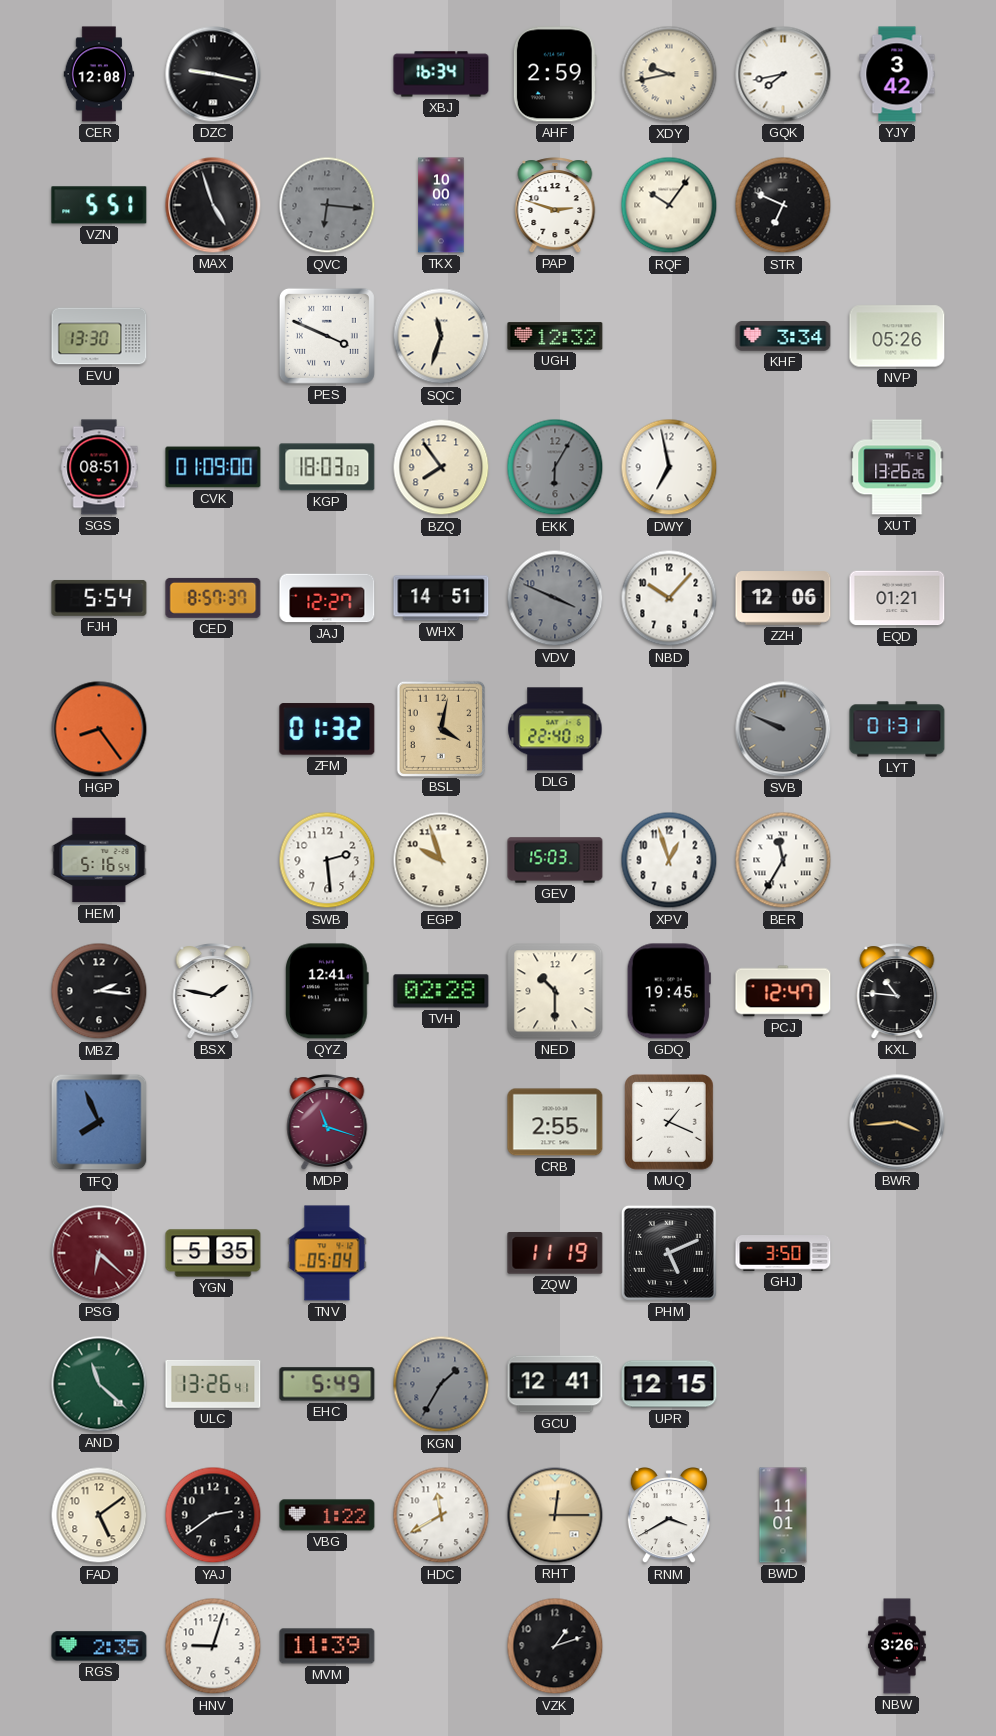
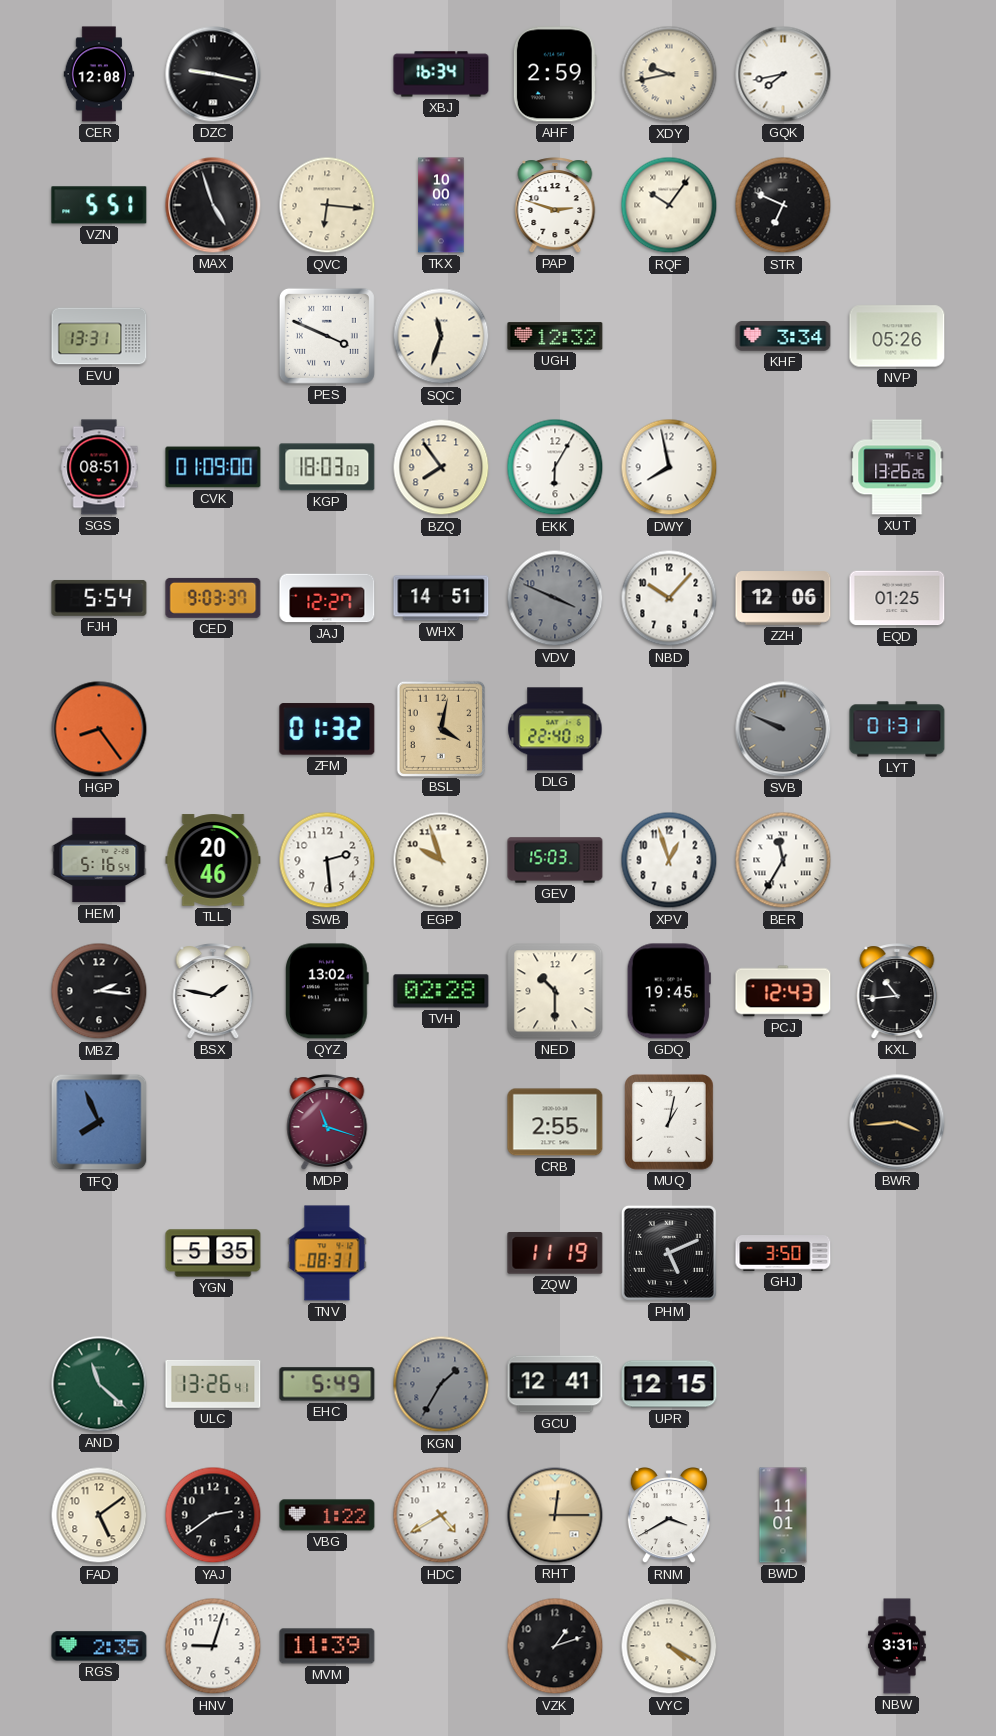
YJY: 3:42 -> none (897, 74)
QVC dial: grey -> cream (327, 205)
EVU: 13:30 -> 13:31 (99, 336)
EKK dial: grey -> white (555, 467)
DWY: 6:58 -> 7:58 (669, 467)
CED: 8:57 -> 9:03 (213, 598)
EQD: 01:21 -> 01:25 (897, 598)
TLL: none -> 20:46 (213, 860)
QYZ: 12:41 -> 13:02 (327, 991)
PCJ: 12:47 -> 12:43 (783, 991)
KXL: 10:46 -> 10:44 (897, 991)
MUQ: 1:19 -> 1:02 (670, 1123)
PSG: 6:22 -> none (99, 1253)
TNV: 05:04 -> 08:31 (327, 1253)
HDC: 11:40 -> 4:40 (441, 1515)
VYC: none -> 4:20 (669, 1646)
NBW: 3:26 -> 3:31 (897, 1646)
